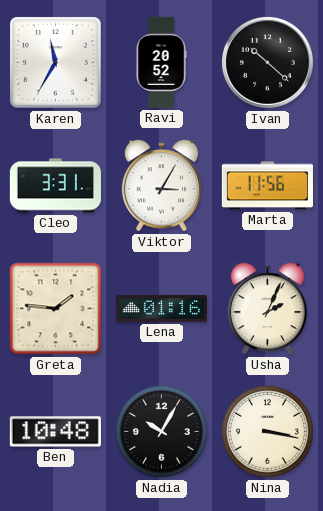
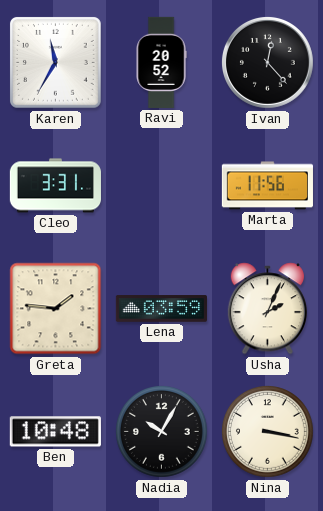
Ivan: 10:22 -> 12:23 (267, 62)
Viktor: 3:05 -> none (161, 186)
Lena: 01:16 -> 03:59 (161, 309)
